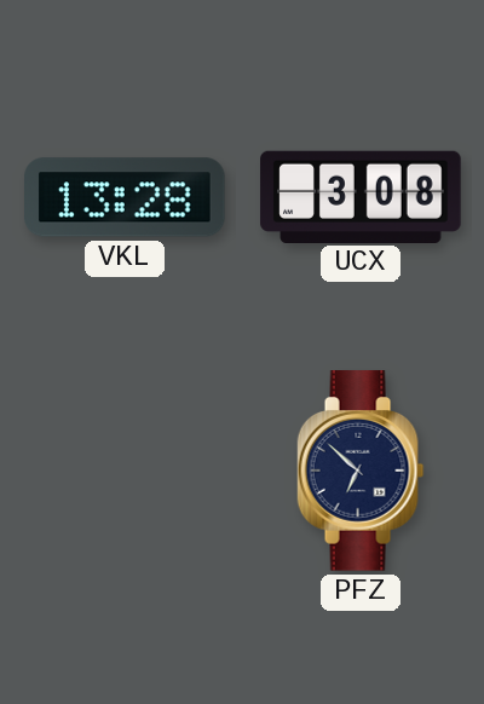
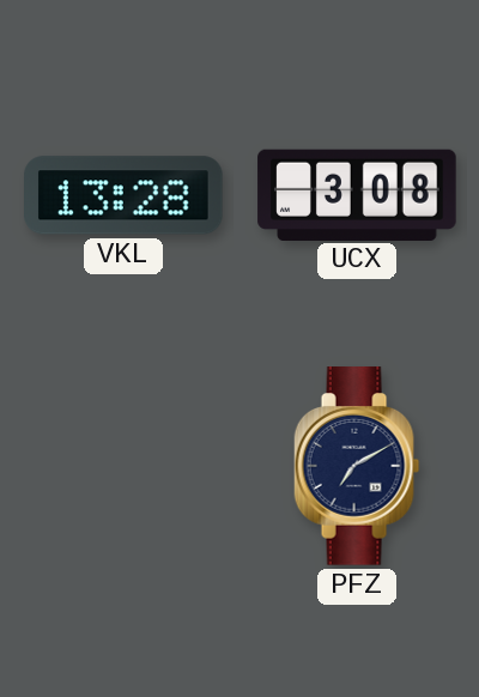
PFZ: 6:52 -> 7:10 (357, 466)
